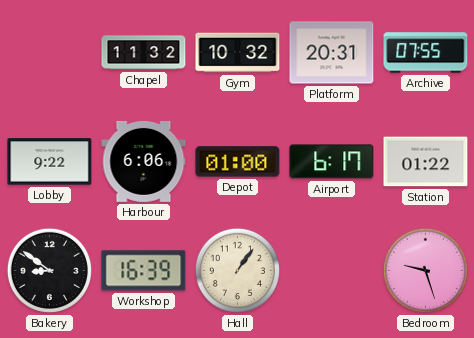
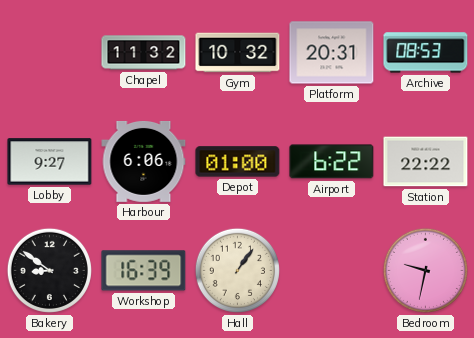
Archive: 07:55 -> 08:53 (426, 53)
Lobby: 9:22 -> 9:27 (50, 162)
Airport: 6:17 -> 6:22 (332, 162)
Station: 01:22 -> 22:22 (426, 162)
Bedroom: 9:27 -> 9:32 (425, 270)
